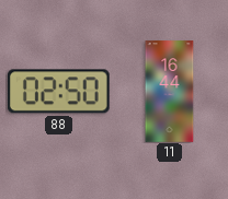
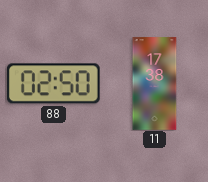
11: 16:44 -> 17:38 (155, 84)
